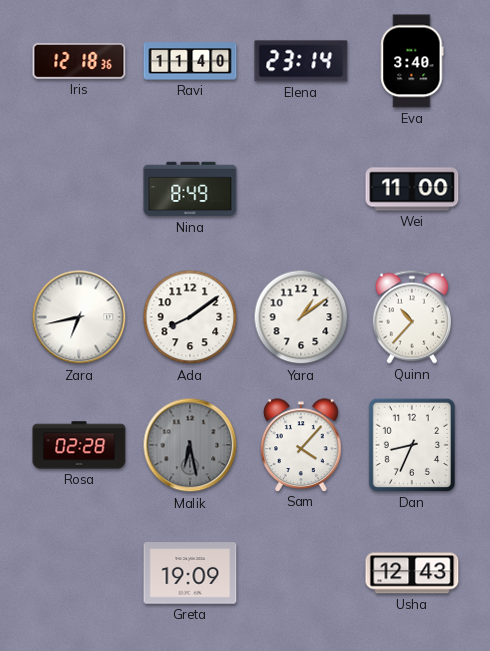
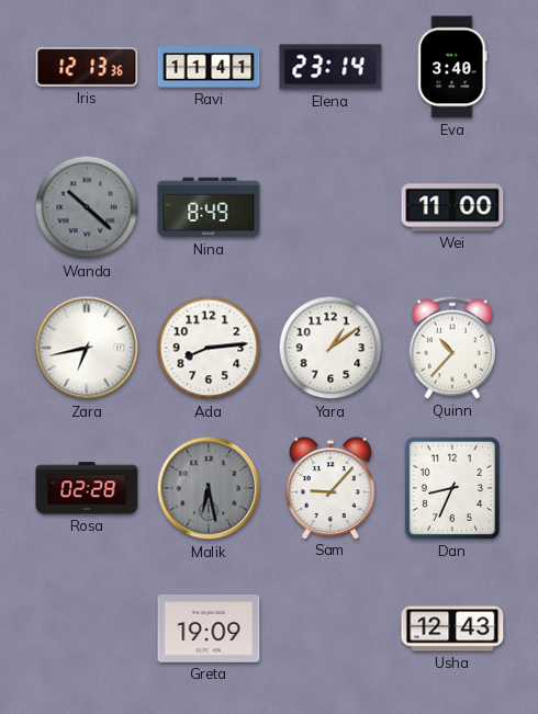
Iris: 12:18 -> 12:13 (87, 67)
Ravi: 11:40 -> 11:41 (209, 67)
Wanda: none -> 10:22 (87, 207)
Ada: 8:09 -> 8:14 (209, 348)
Sam: 4:07 -> 9:07 (330, 488)
